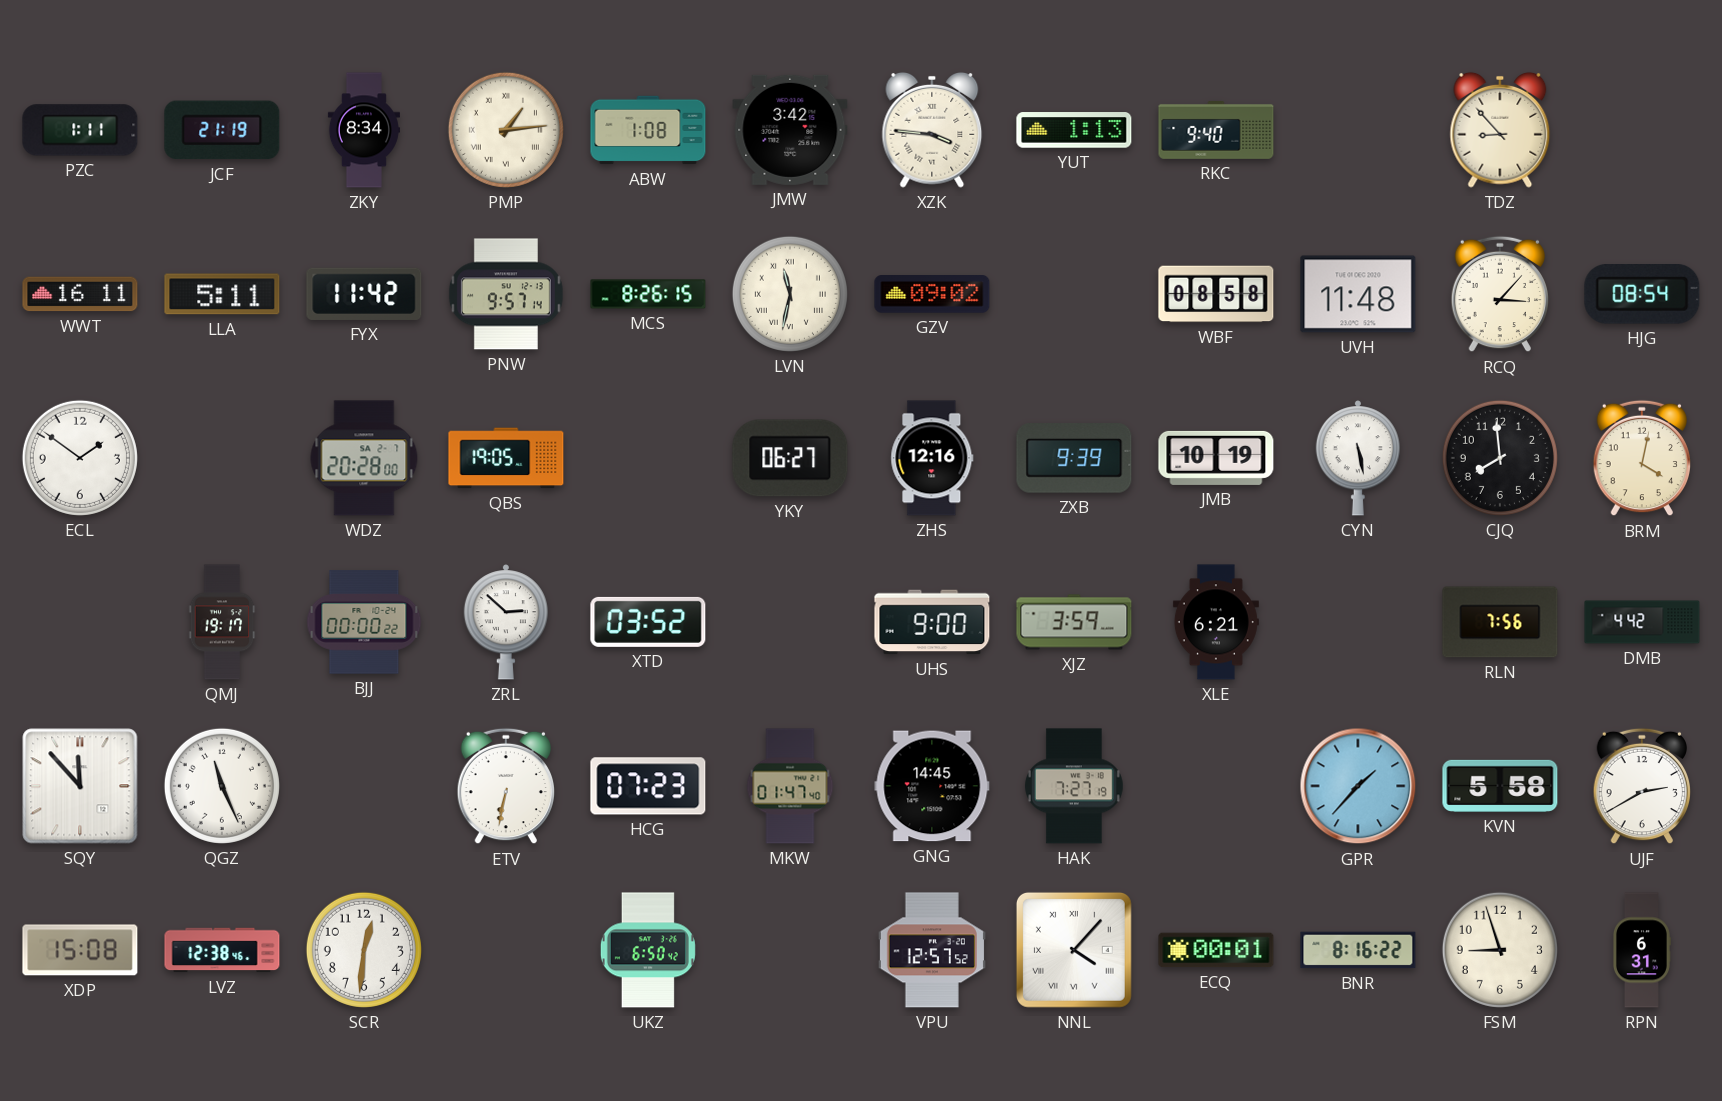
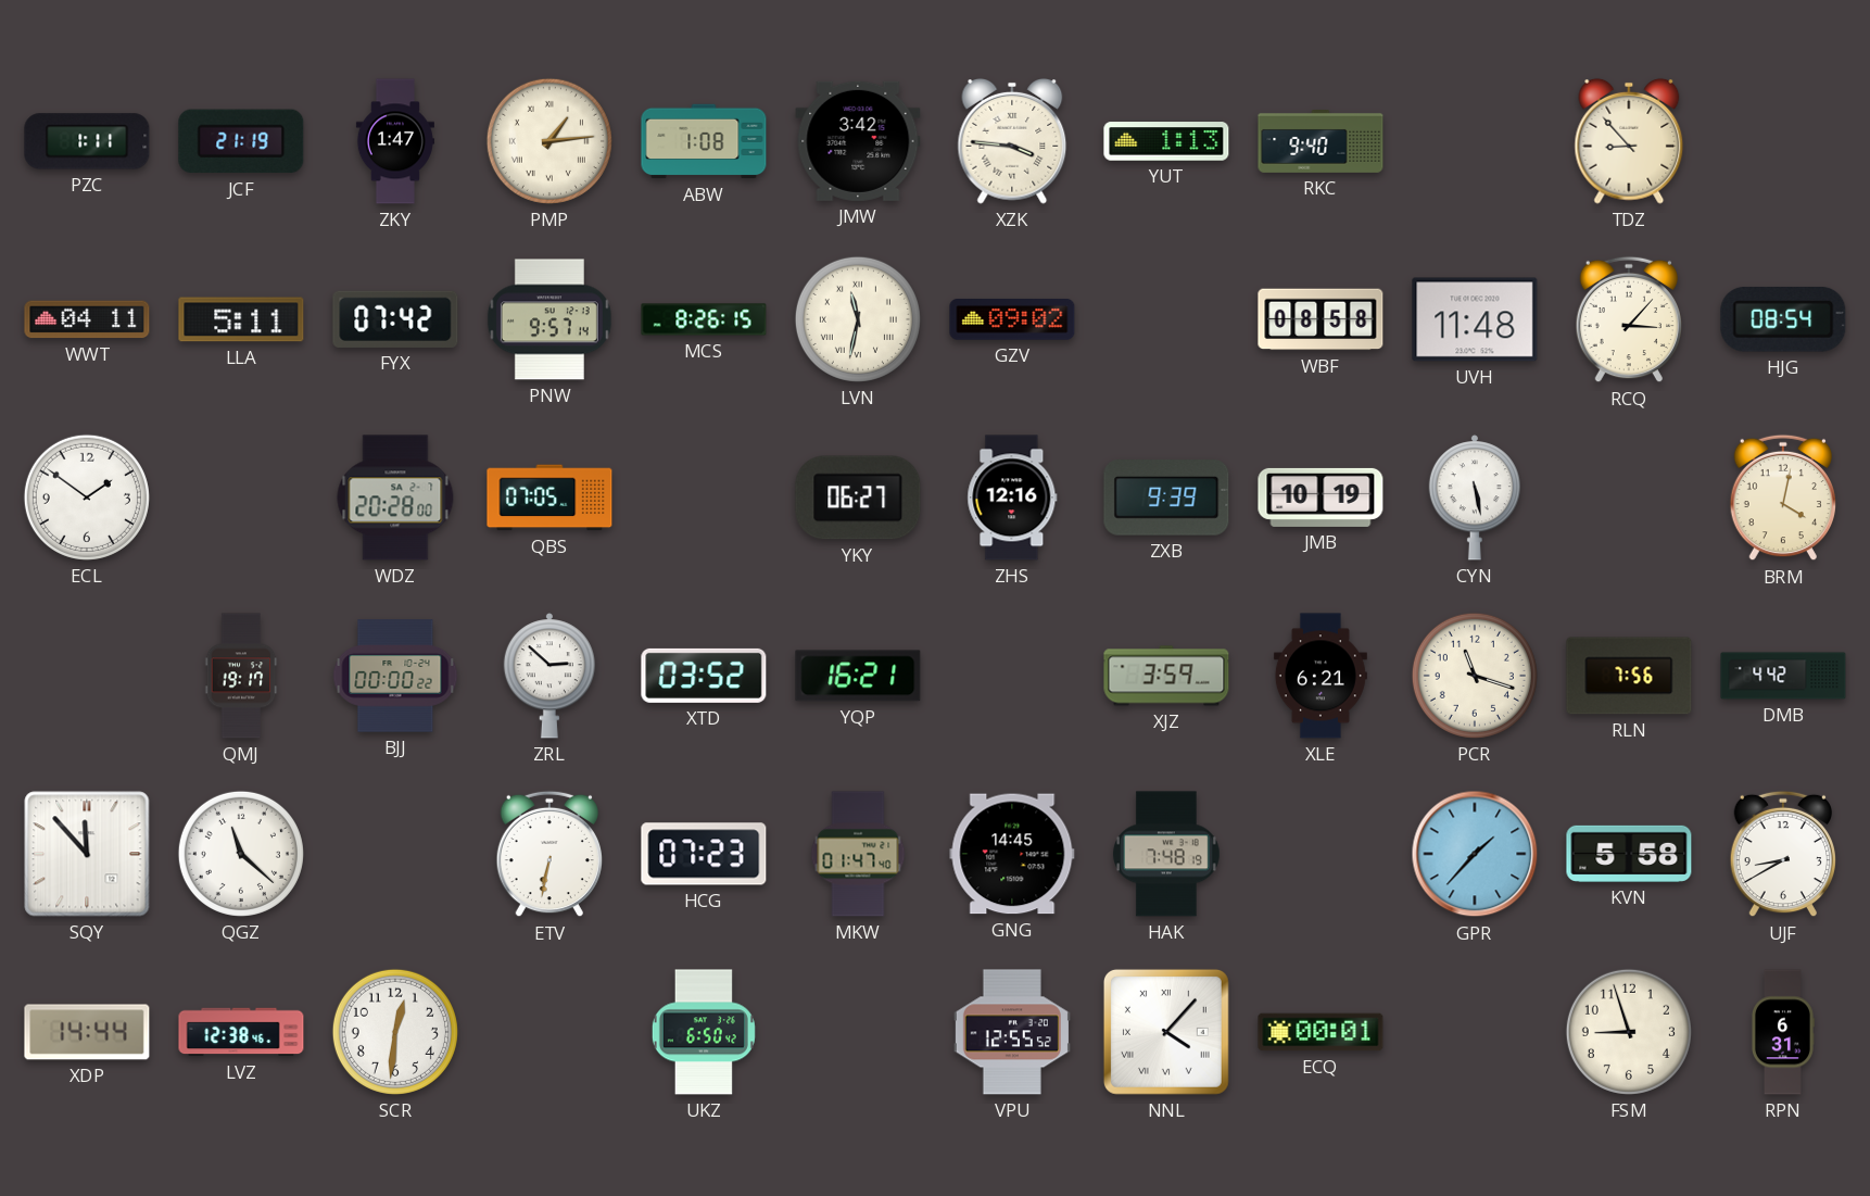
ZKY: 8:34 -> 1:47 (395, 141)
WWT: 16:11 -> 04:11 (87, 319)
FYX: 11:42 -> 07:42 (395, 319)
QBS: 19:05 -> 07:05 (549, 498)
CJQ: 7:59 -> none (1500, 458)
YQP: none -> 16:21 (858, 676)
UHS: 9:00 -> none (932, 622)
PCR: none -> 11:18 (1475, 676)
QGZ: 11:26 -> 11:22 (241, 854)
HAK: 7:27 -> 7:48 (1166, 854)
UJF: 2:40 -> 8:40 (1782, 854)
XDP: 15:08 -> 14:44 (87, 1032)
VPU: 12:57 -> 12:55 (1012, 1032)
BNR: 8:16 -> none (1358, 950)
